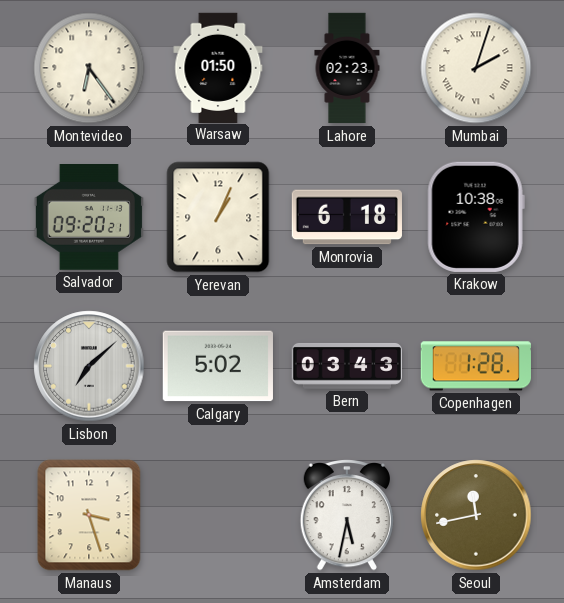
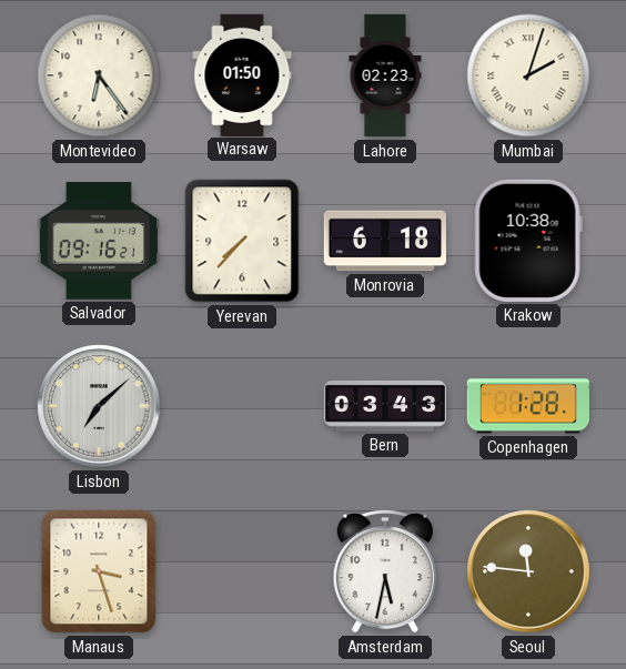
Salvador: 09:20 -> 09:16 (99, 242)
Yerevan: 1:04 -> 7:37 (242, 241)
Calgary: 5:02 -> none (218, 366)
Seoul: 11:43 -> 11:46 (528, 571)
